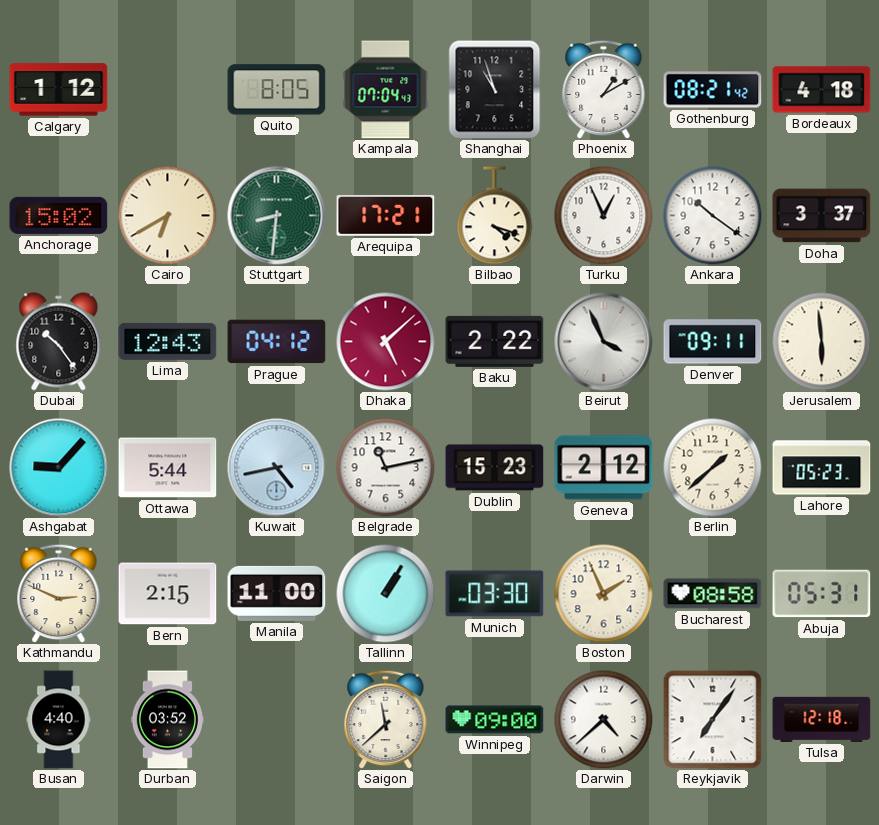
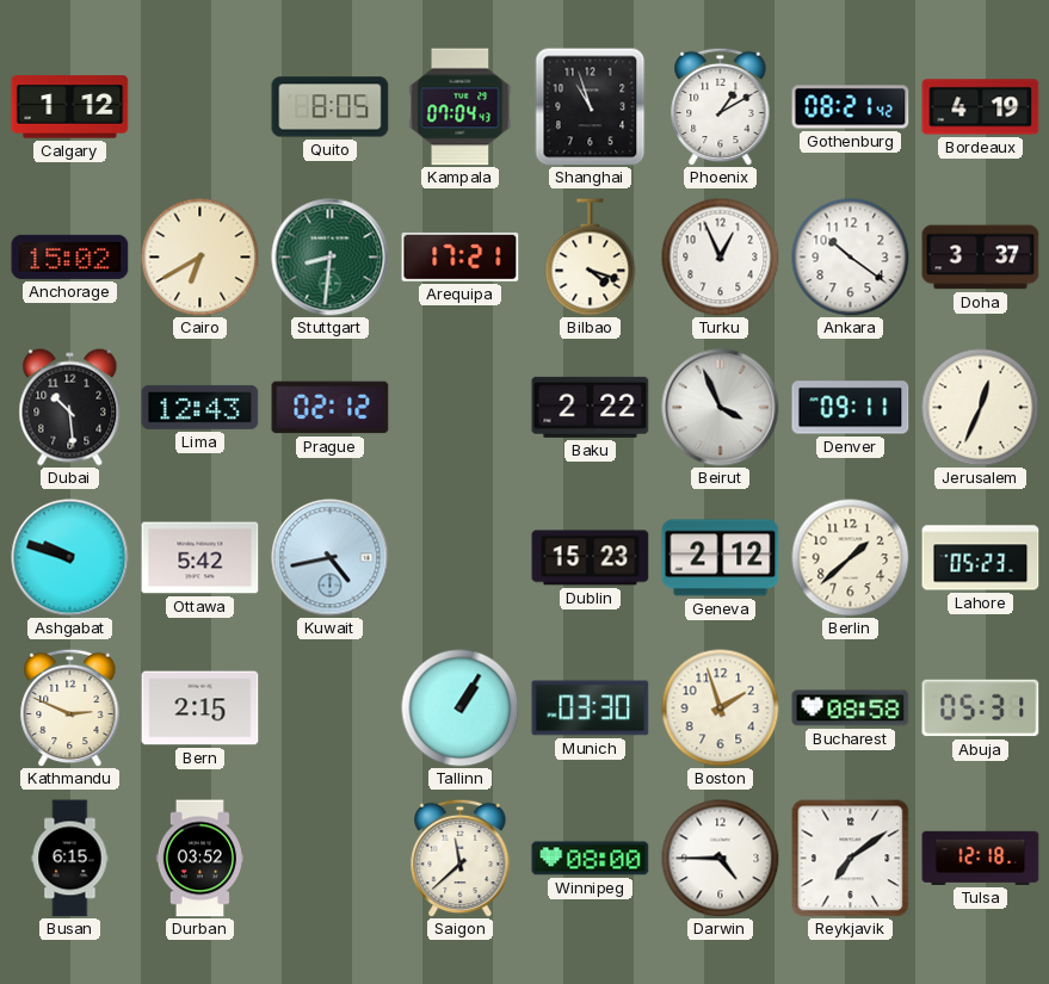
Bordeaux: 4:18 -> 4:19 (981, 107)
Dubai: 10:24 -> 10:29 (70, 408)
Prague: 04:12 -> 02:12 (331, 408)
Dhaka: 5:08 -> none (386, 342)
Jerusalem: 5:59 -> 12:34 (981, 408)
Ashgabat: 9:07 -> 9:48 (70, 558)
Ottawa: 5:44 -> 5:42 (200, 558)
Belgrade: 11:13 -> none (386, 468)
Manila: 11:00 -> none (277, 593)
Boston: 1:56 -> 1:57 (721, 708)
Busan: 4:40 -> 6:15 (70, 859)
Winnipeg: 09:00 -> 08:00 (591, 859)
Darwin: 4:38 -> 4:45 (721, 859)
Reykjavik: 7:06 -> 7:09 (850, 859)
